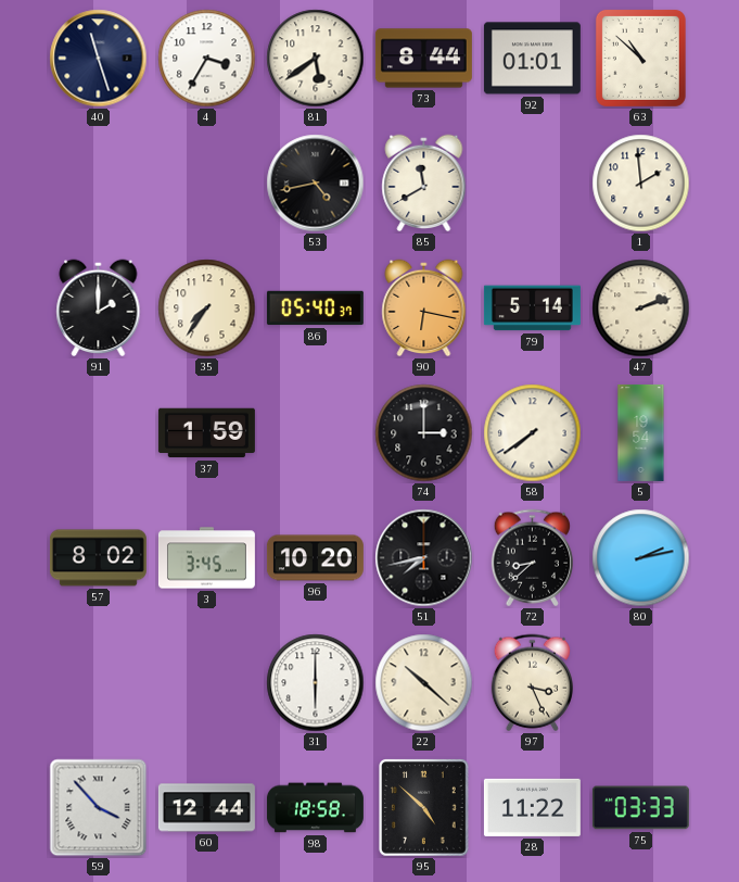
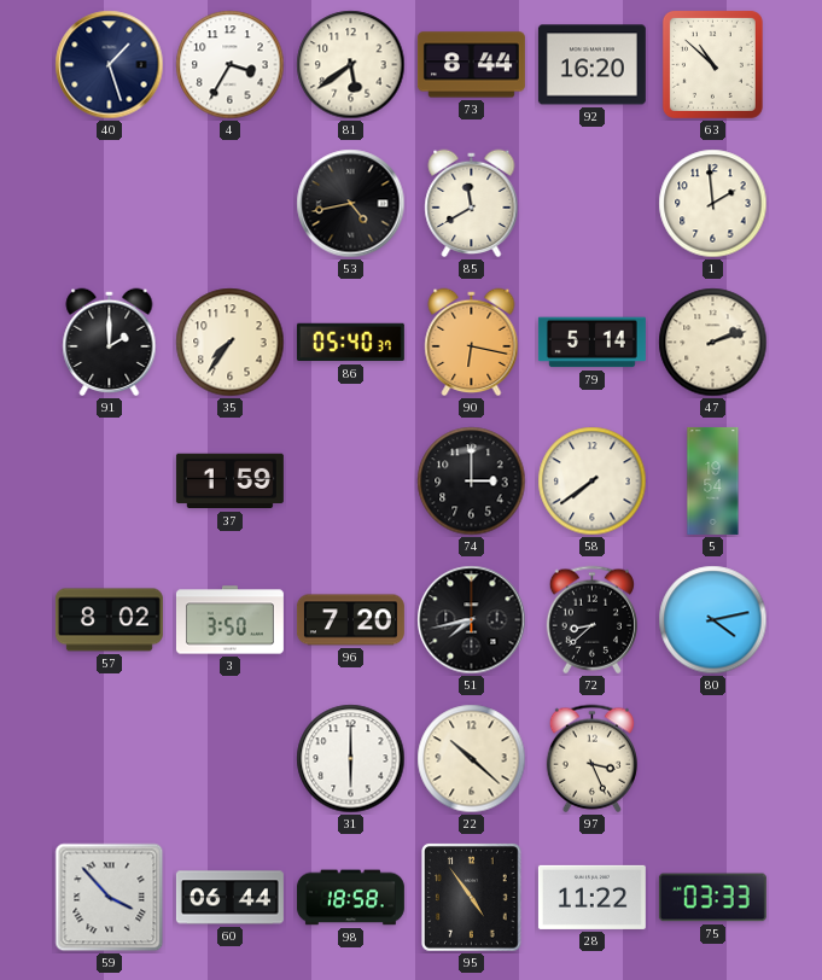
40: 11:27 -> 1:27 (110, 65)
92: 01:01 -> 16:20 (591, 65)
3: 3:45 -> 3:50 (229, 620)
96: 10:20 -> 7:20 (350, 620)
80: 2:13 -> 4:13 (713, 620)
60: 12:44 -> 06:44 (229, 898)
95: 4:52 -> 4:54 (472, 898)
